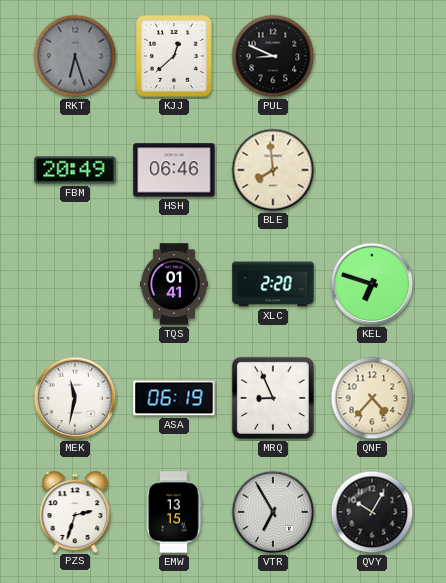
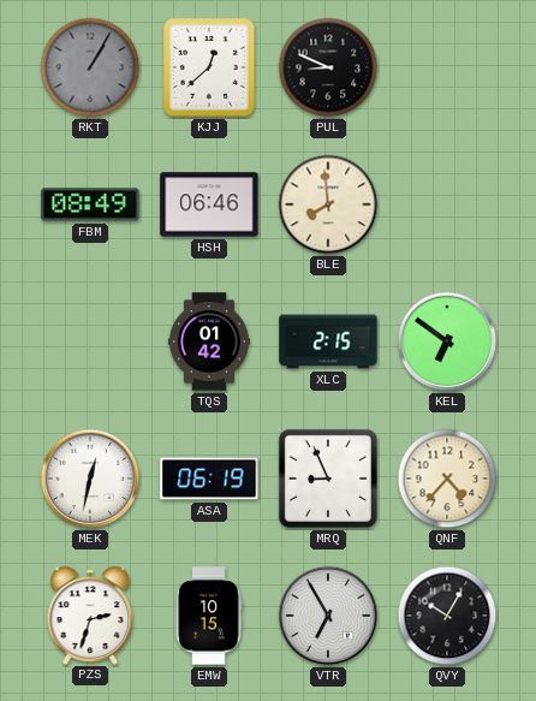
RKT: 6:27 -> 1:05 (90, 67)
FBM: 20:49 -> 08:49 (90, 204)
TQS: 01:41 -> 01:42 (209, 341)
XLC: 2:20 -> 2:15 (328, 341)
KEL: 6:48 -> 6:51 (447, 341)
MEK: 11:32 -> 12:32 (90, 479)
EMW: 13:15 -> 10:15 (209, 616)
